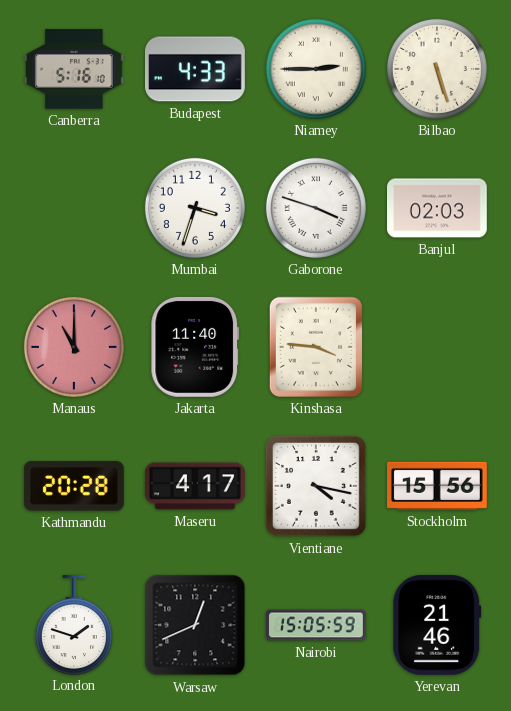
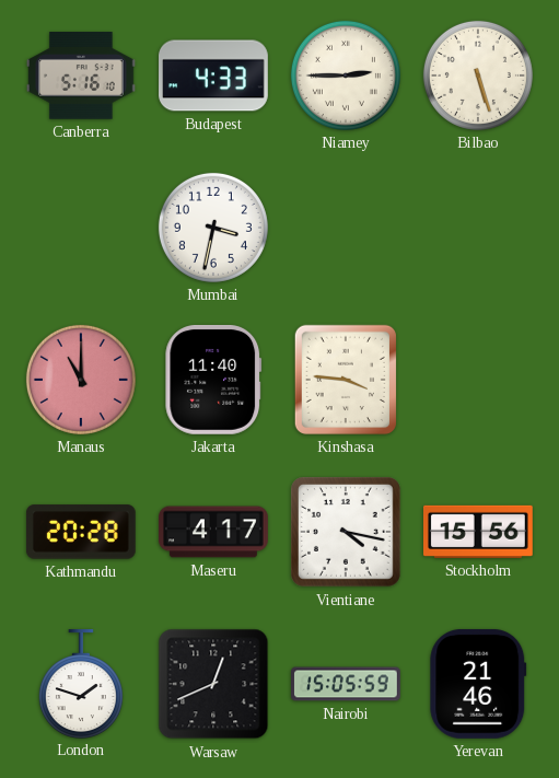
Mumbai: 3:33 -> 3:32 (213, 228)
Gaborone: 3:48 -> none (316, 208)
Banjul: 02:03 -> none (438, 208)
